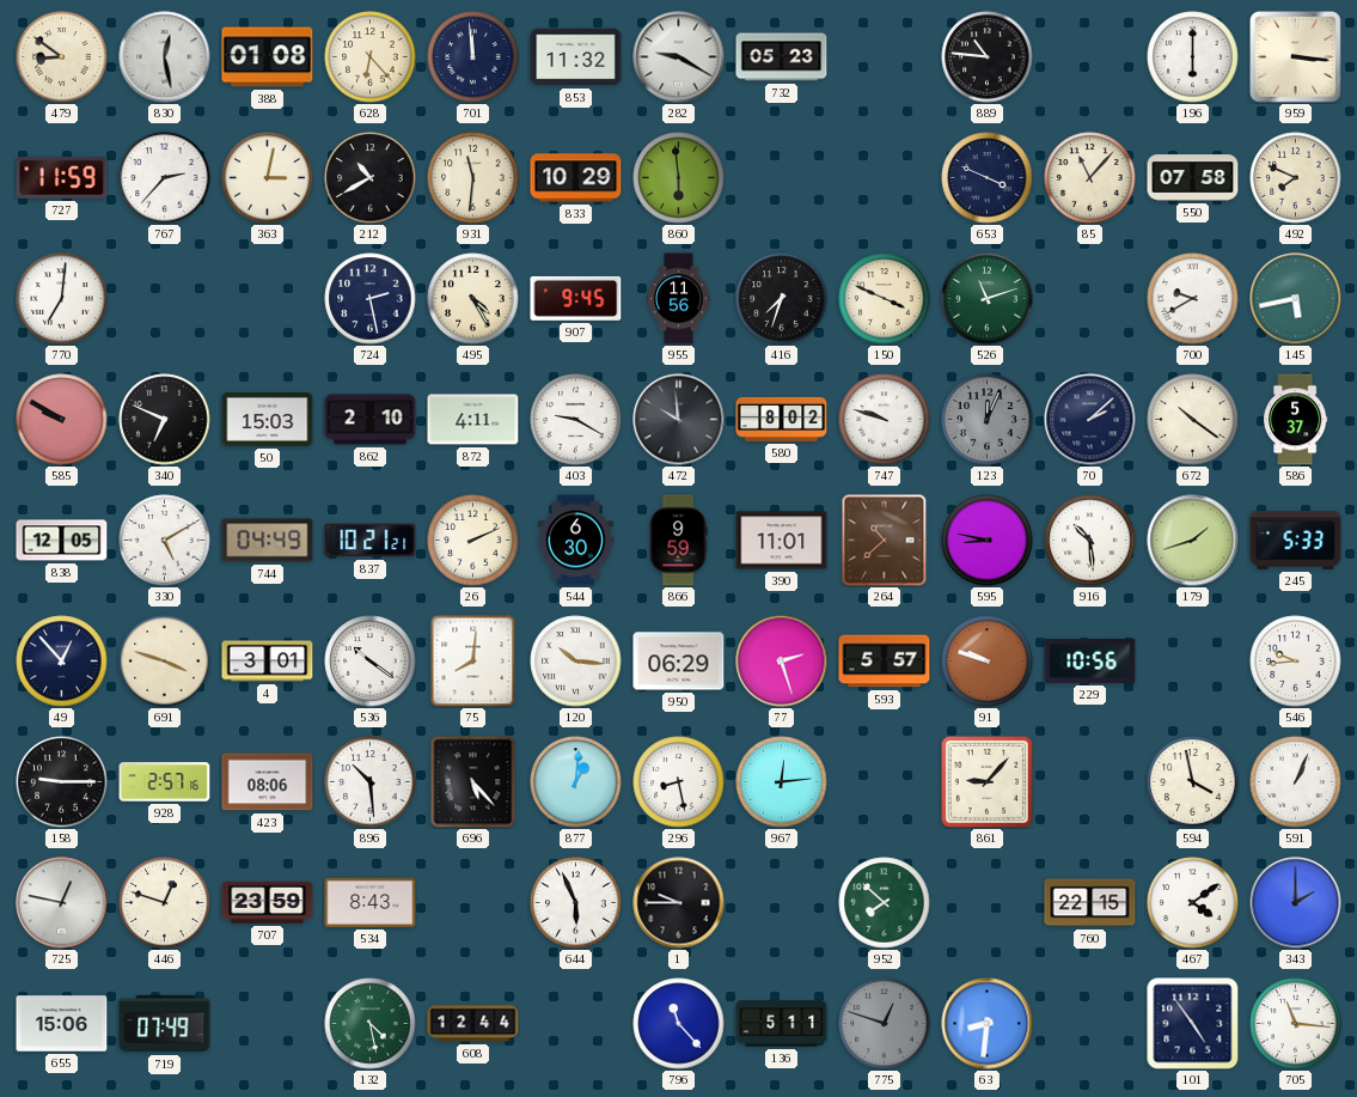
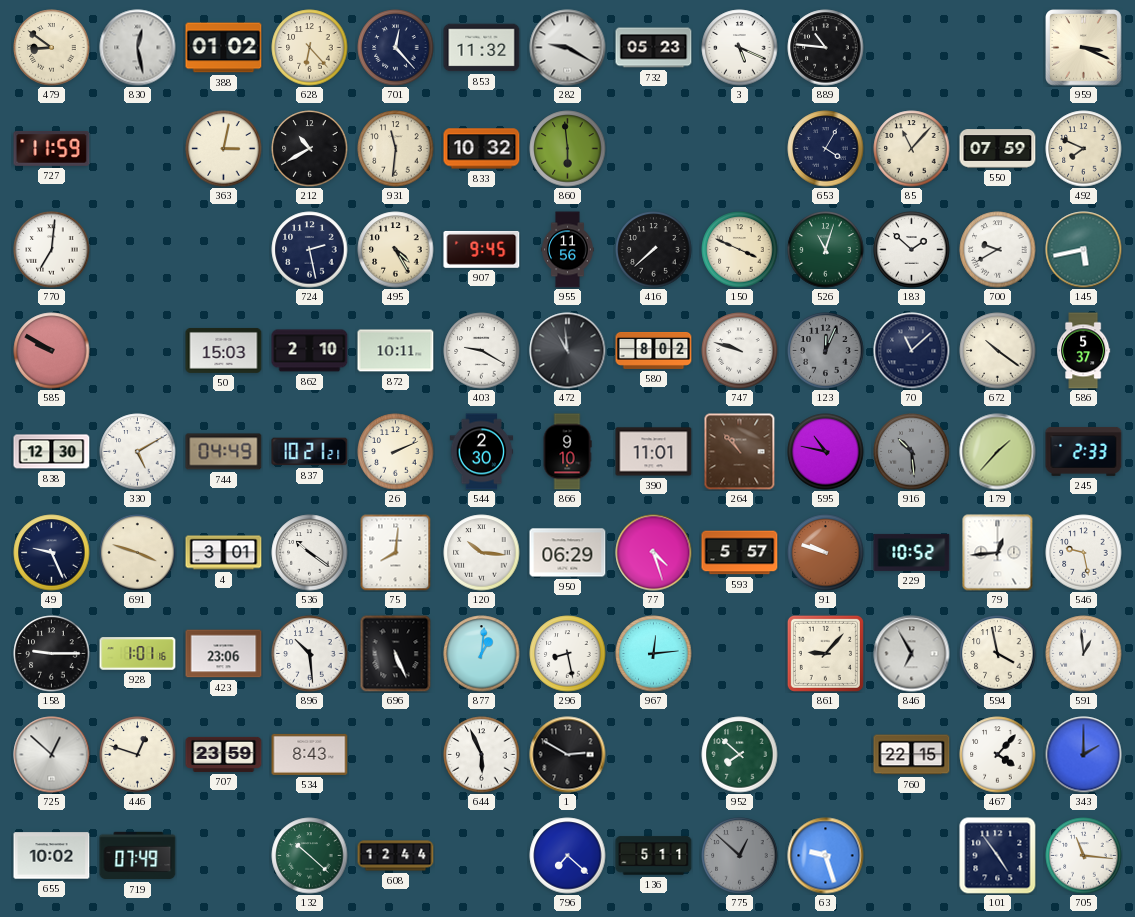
388: 01:08 -> 01:02 (224, 48)
701: 11:59 -> 12:23 (396, 48)
3: none -> 5:19 (740, 48)
196: 6:00 -> none (1193, 57)
959: 3:16 -> 3:19 (1084, 48)
767: 2:37 -> none (165, 178)
833: 10:29 -> 10:32 (482, 149)
653: 3:49 -> 4:05 (826, 149)
550: 07:58 -> 07:59 (998, 149)
416: 7:33 -> 7:38 (654, 250)
526: 11:12 -> 11:03 (826, 250)
183: none -> 1:52 (912, 250)
340: 6:49 -> none (165, 420)
872: 4:11 -> 10:11 (396, 351)
472: 9:59 -> 10:59 (568, 351)
70: 2:08 -> 11:08 (912, 351)
838: 12:05 -> 12:30 (52, 452)
544: 6:30 -> 2:30 (482, 452)
866: 9:59 -> 9:10 (567, 452)
264: 10:38 -> 10:53 (740, 452)
595: 8:47 -> 10:47 (826, 452)
916 dial: white -> grey (912, 452)
179: 1:42 -> 1:37 (998, 452)
245: 5:33 -> 2:33 (1084, 451)
49: 12:53 -> 9:26 (52, 553)
77: 2:27 -> 4:27 (654, 553)
229: 10:56 -> 10:52 (912, 552)
79: none -> 12:44 (998, 553)
546: 9:44 -> 9:28 (1084, 553)
928: 2:57 -> 1:01 (138, 654)
423: 08:06 -> 23:06 (224, 654)
696: 5:23 -> 5:26 (396, 653)
846: none -> 6:55 (912, 654)
591: 1:04 -> 12:59 (1084, 654)
725: 12:47 -> 12:52 (52, 755)
1: 9:45 -> 2:50 (568, 755)
467: 4:09 -> 4:07 (998, 755)
655: 15:06 -> 10:02 (52, 856)
132: 4:28 -> 10:22 (310, 856)
796: 11:23 -> 7:22 (568, 856)
775: 12:48 -> 12:52 (740, 856)
63: 8:31 -> 9:27 (826, 856)
